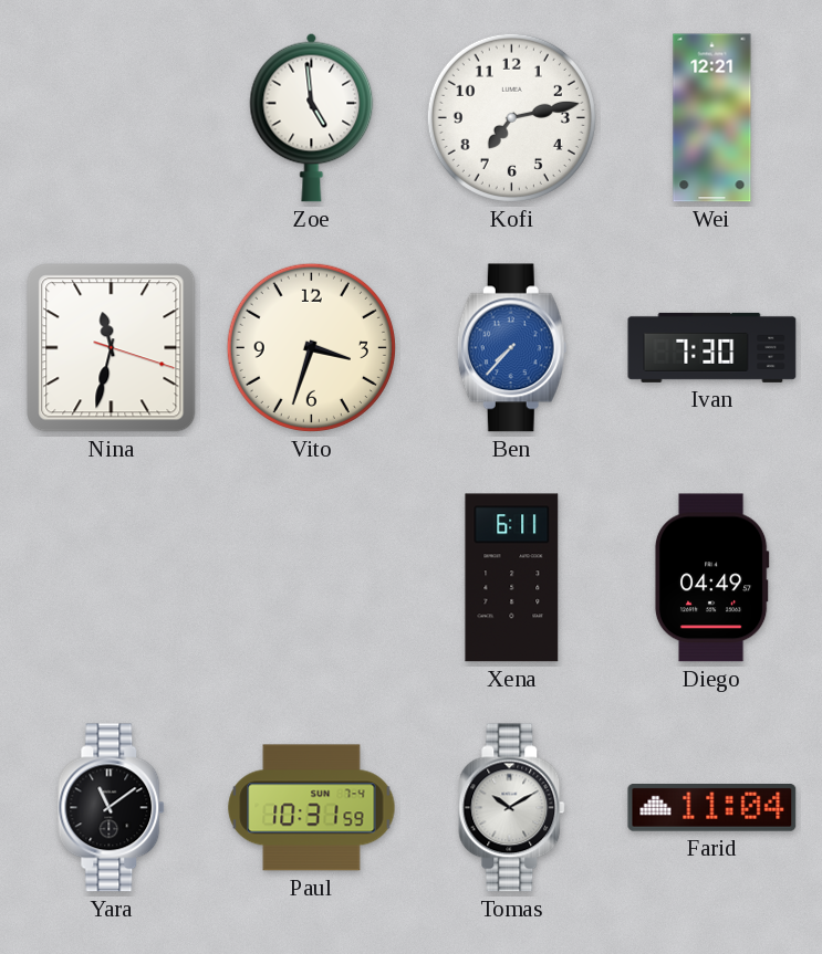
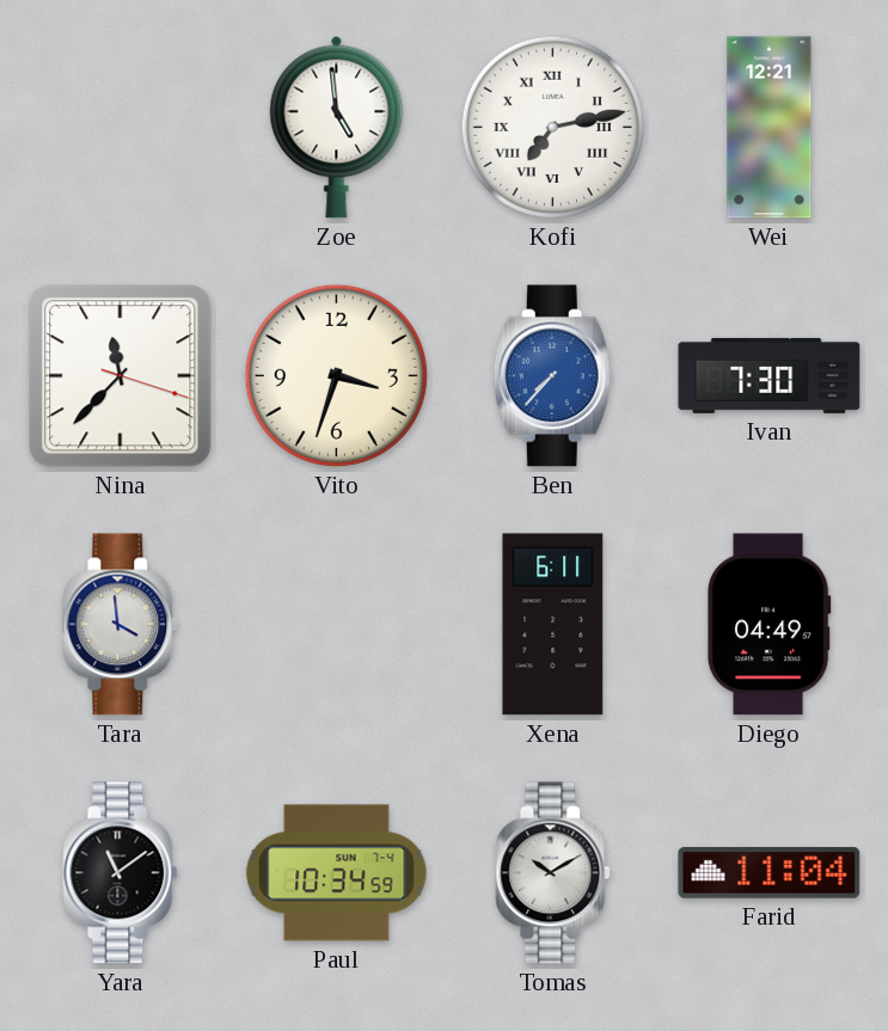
Kofi numerals: Arabic -> Roman (552, 127)
Nina: 11:32 -> 11:37 (121, 376)
Tara: none -> 3:59 (121, 625)
Paul: 10:31 -> 10:34 (337, 873)
